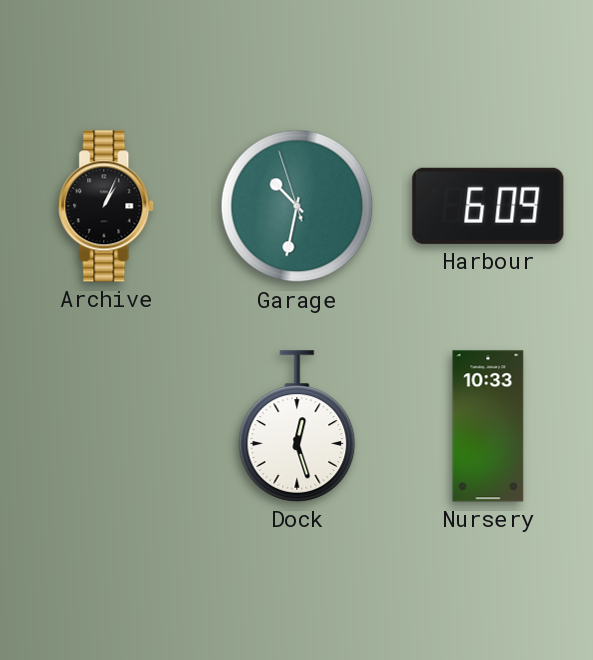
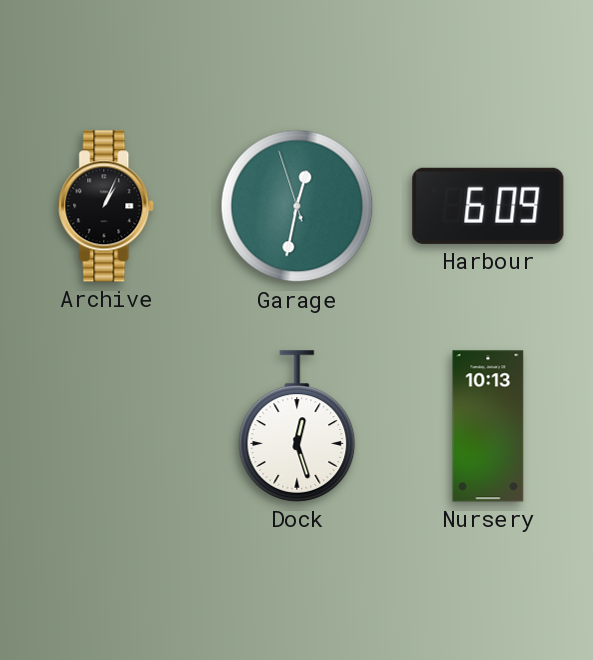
Garage: 10:31 -> 12:31 (297, 206)
Nursery: 10:33 -> 10:13 (488, 426)
